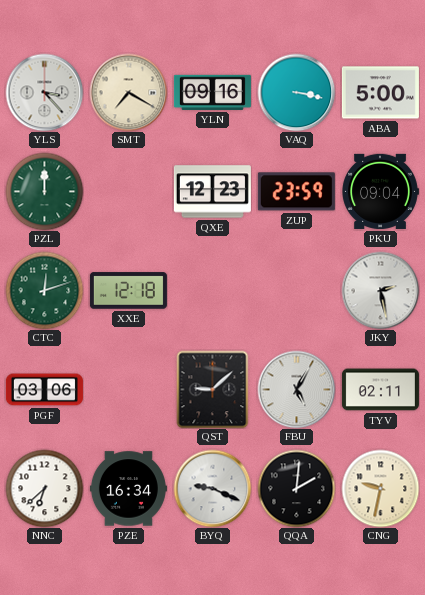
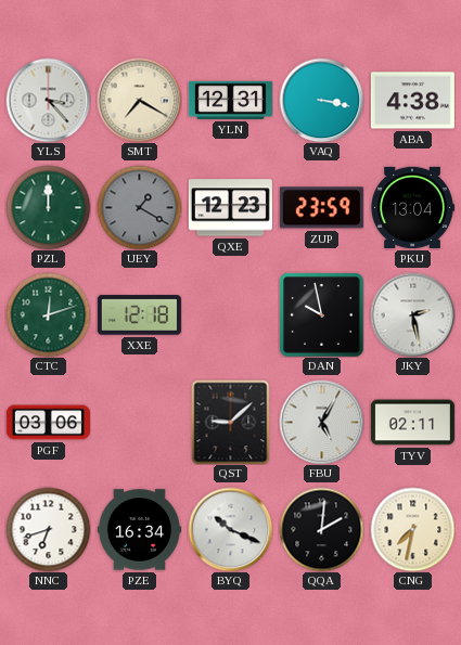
YLN: 09:16 -> 12:31 (230, 100)
ABA: 5:00 -> 4:38 (412, 101)
UEY: none -> 1:20 (139, 207)
PKU: 09:04 -> 13:04 (412, 207)
DAN: none -> 9:58 (321, 314)
NNC: 6:38 -> 6:42 (48, 529)
BYQ: 9:19 -> 10:19 (230, 529)
CNG: 9:32 -> 7:32 (412, 529)
